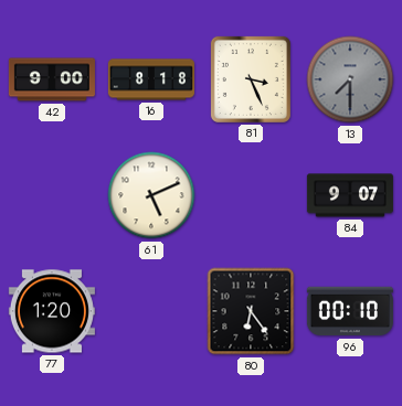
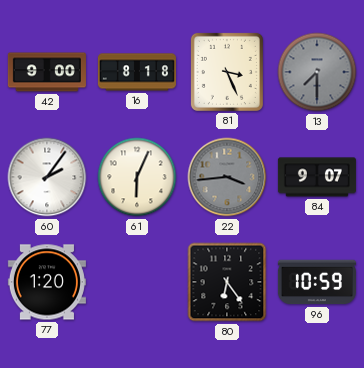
60: none -> 2:06 (47, 177)
61: 5:11 -> 6:04 (137, 177)
22: none -> 3:44 (227, 177)
96: 00:10 -> 10:59 (317, 282)
